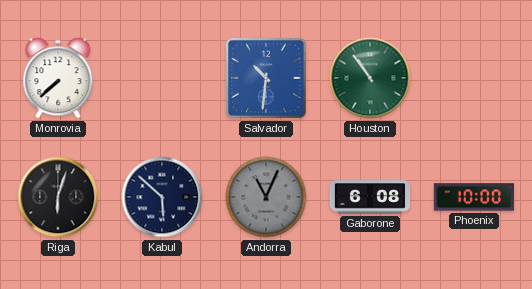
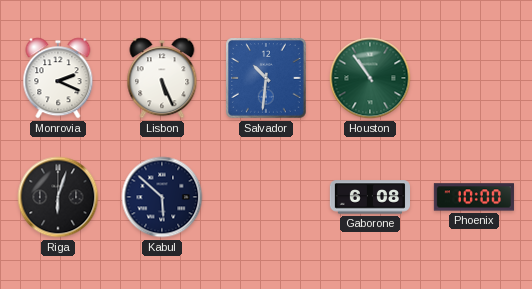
Monrovia: 7:38 -> 2:19 (58, 78)
Lisbon: none -> 5:26 (162, 78)
Andorra: 11:04 -> none (266, 197)
